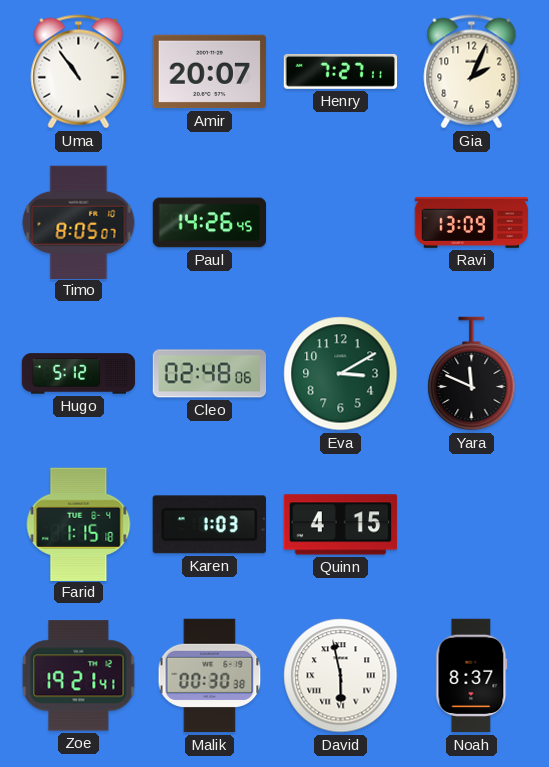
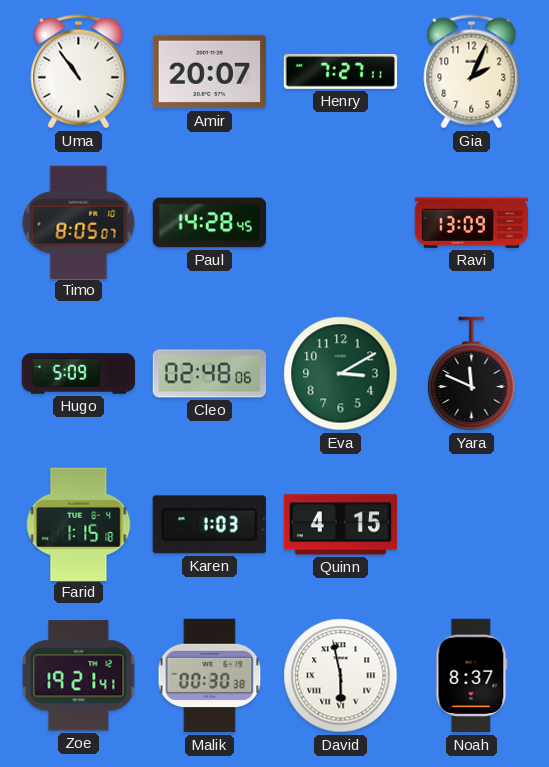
Paul: 14:26 -> 14:28 (210, 223)
Hugo: 5:12 -> 5:09 (79, 374)
